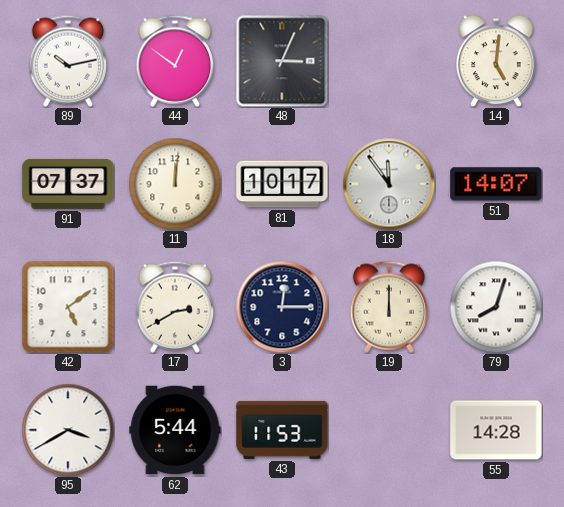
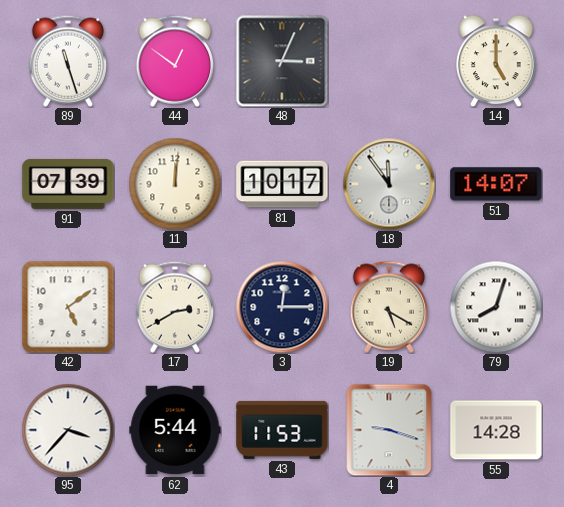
89: 10:13 -> 11:27 (67, 61)
14: 5:01 -> 5:00 (497, 61)
91: 07:37 -> 07:39 (68, 184)
19: 12:00 -> 5:20 (388, 307)
95: 3:40 -> 3:37 (68, 430)
4: none -> 9:18 (389, 430)
